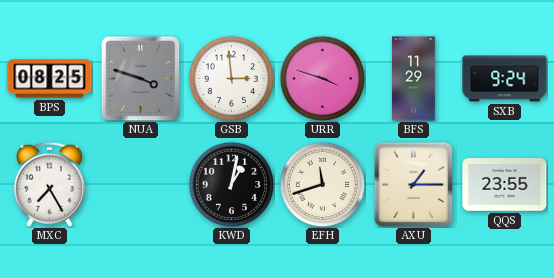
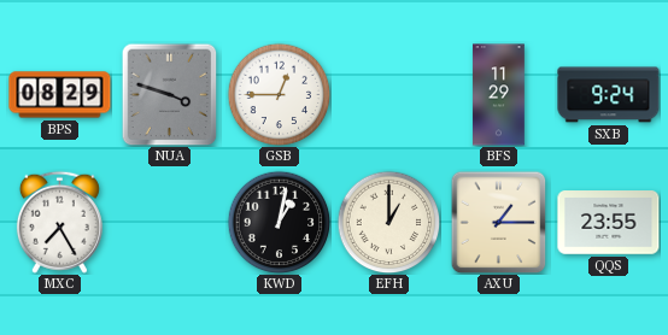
BPS: 08:25 -> 08:29 (60, 95)
GSB: 2:59 -> 12:45 (279, 94)
URR: 3:48 -> none (322, 78)
EFH: 11:42 -> 1:00 (388, 222)
